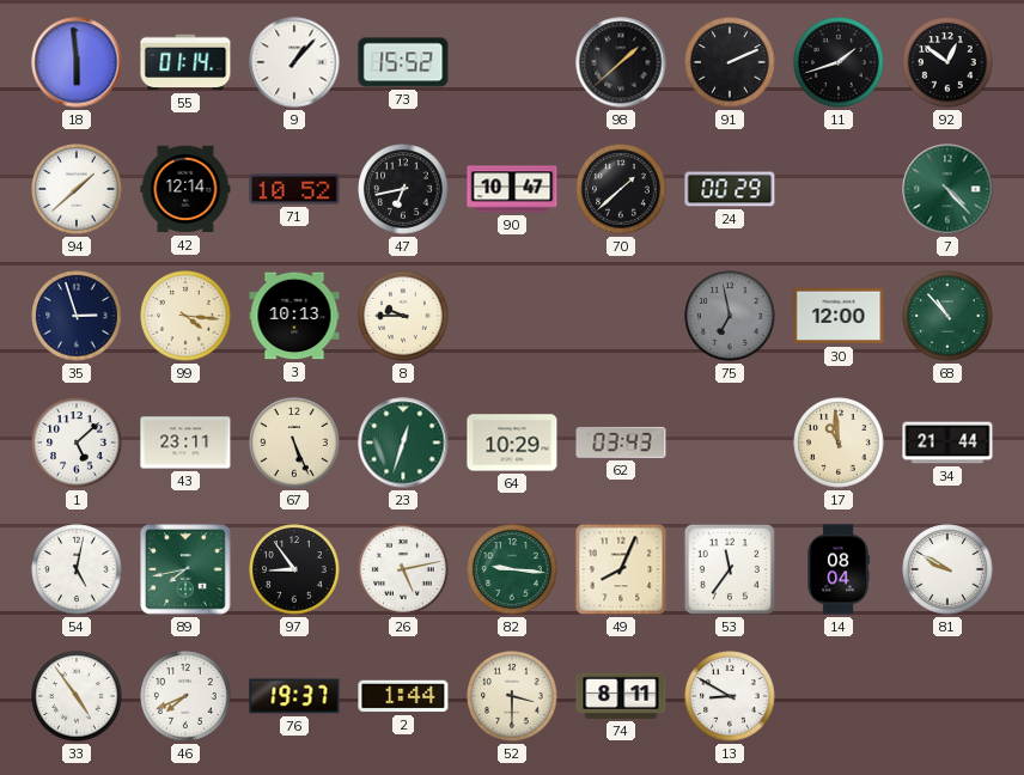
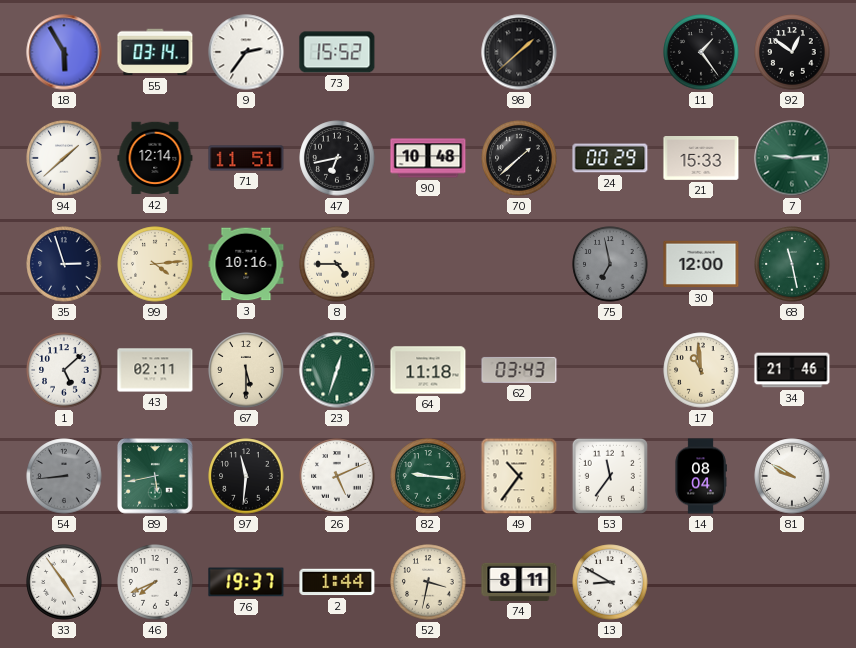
18: 5:59 -> 5:55 (64, 52)
55: 01:14 -> 03:14 (155, 52)
9: 1:07 -> 2:36 (246, 52)
91: 2:11 -> none (730, 62)
11: 1:42 -> 1:24 (701, 52)
71: 10:52 -> 11:51 (246, 158)
90: 10:47 -> 10:48 (428, 158)
21: none -> 15:33 (701, 159)
7: 4:23 -> 9:14 (792, 158)
99: 4:16 -> 4:14 (155, 264)
3: 10:13 -> 10:16 (246, 264)
8: 9:45 -> 4:45 (337, 264)
68: 10:53 -> 11:28 (792, 264)
43: 23:11 -> 02:11 (155, 370)
67: 5:26 -> 5:30 (246, 370)
64: 10:29 -> 11:18 (428, 370)
34: 21:44 -> 21:46 (792, 370)
54: 5:02 -> 8:44 (64, 476)
54 dial: white -> grey (64, 476)
89: 7:43 -> 5:43 (155, 476)
97: 8:54 -> 11:31 (246, 476)
26: 5:13 -> 5:11 (337, 476)
49: 8:04 -> 10:36 (519, 476)
52: 3:30 -> 3:32 (428, 582)
